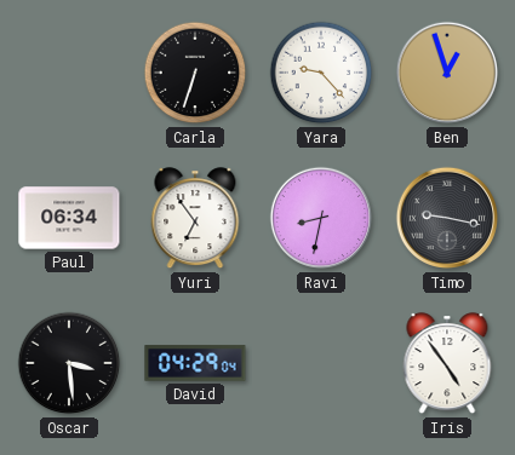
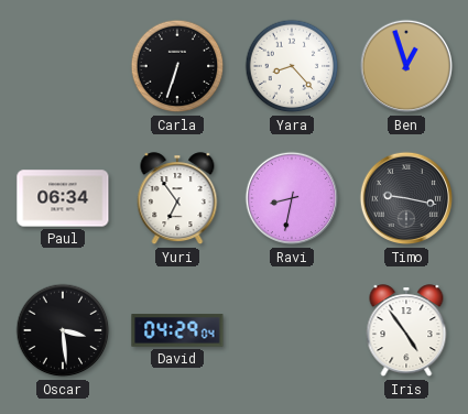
Yara: 9:23 -> 8:23 (292, 66)
